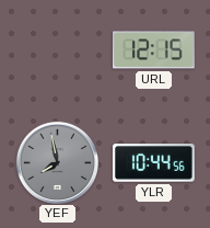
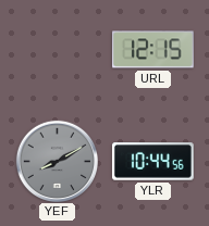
YEF: 7:58 -> 8:10 (57, 161)
